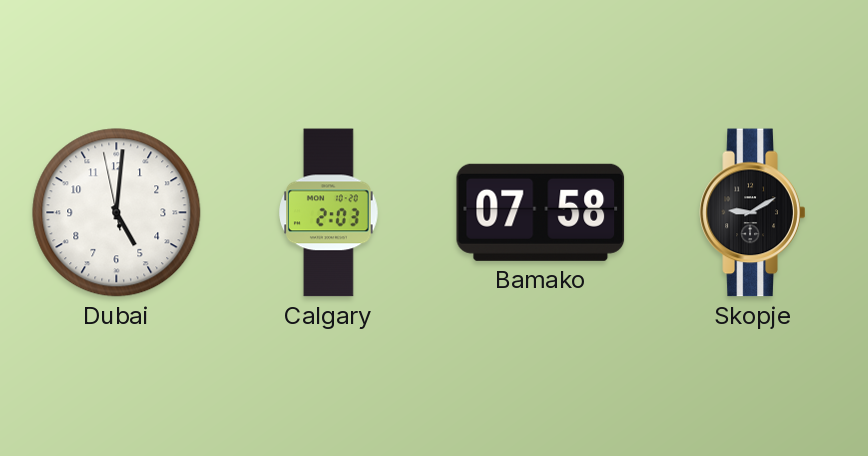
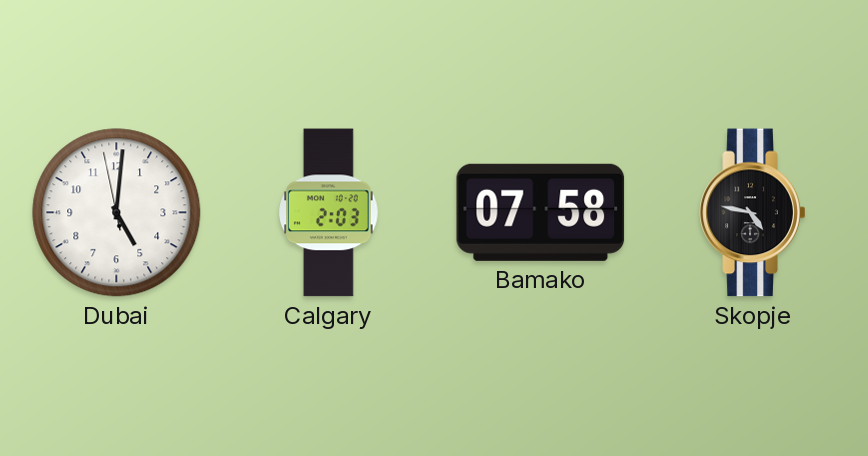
Skopje: 9:10 -> 4:47 (753, 213)
